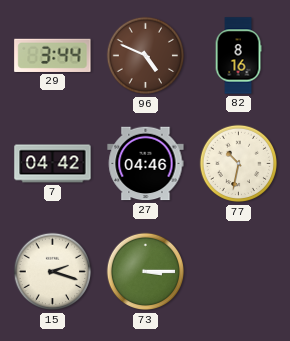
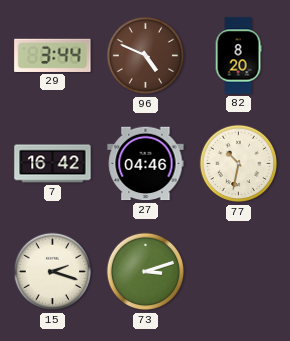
82: 8:16 -> 8:20 (238, 56)
7: 04:42 -> 16:42 (53, 164)
73: 3:15 -> 3:12 (146, 272)
